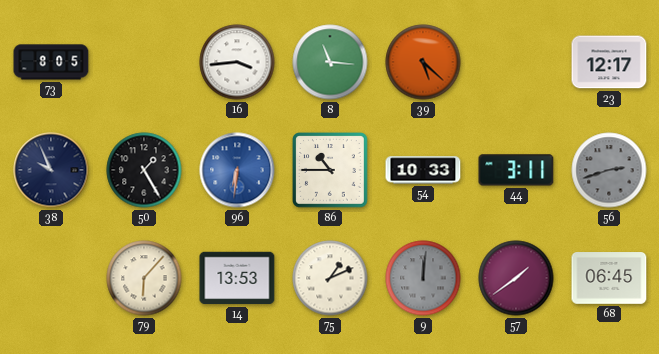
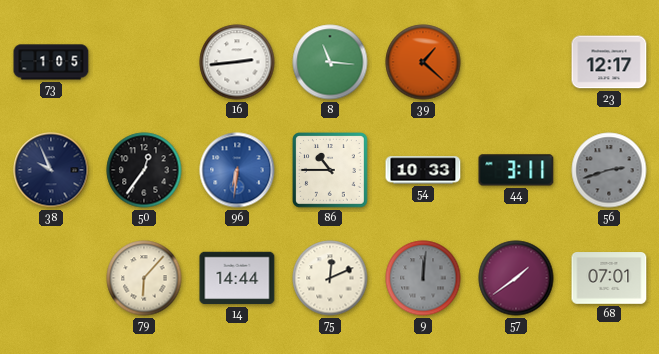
73: 8:05 -> 1:05 (51, 62)
16: 3:44 -> 2:44 (237, 62)
39: 5:22 -> 1:22 (423, 62)
50: 1:25 -> 12:36 (144, 170)
14: 13:53 -> 14:44 (237, 278)
75: 1:11 -> 12:11 (330, 278)
68: 06:45 -> 07:01 (609, 278)
